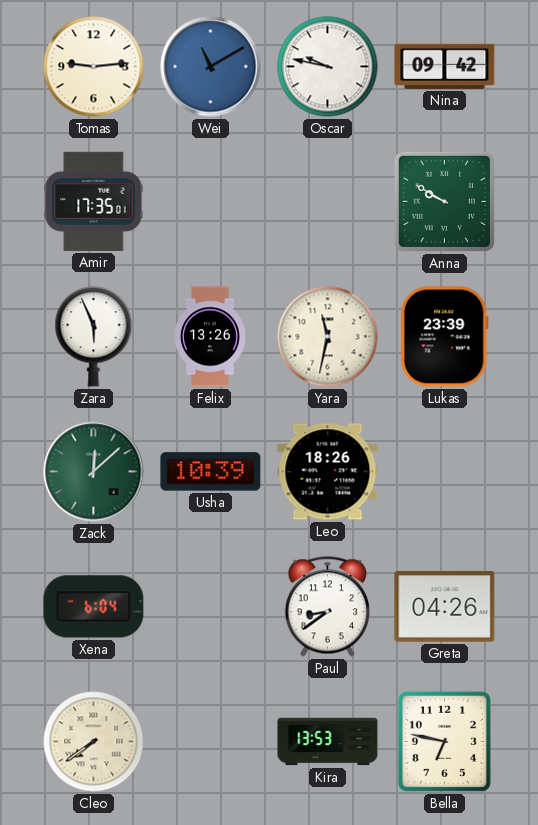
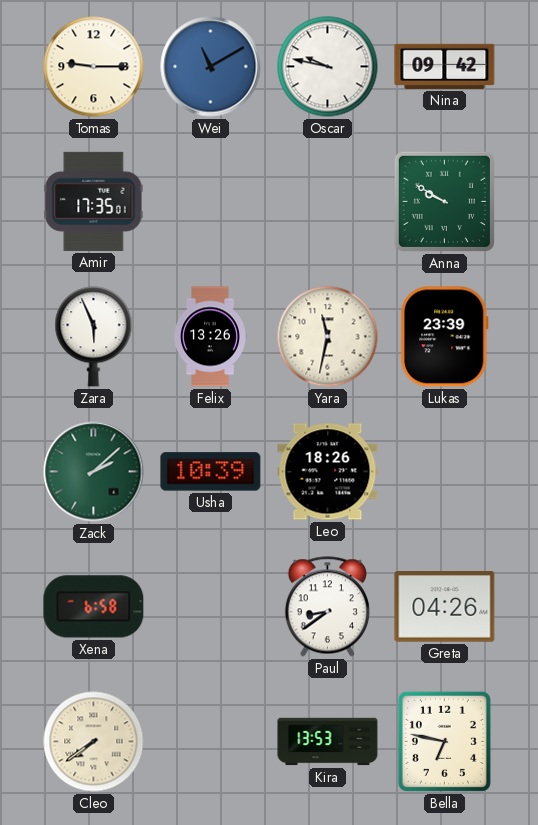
Tomas: 9:14 -> 9:15 (94, 67)
Zack: 12:08 -> 2:08 (94, 472)
Xena: 6:04 -> 6:58 (94, 607)
